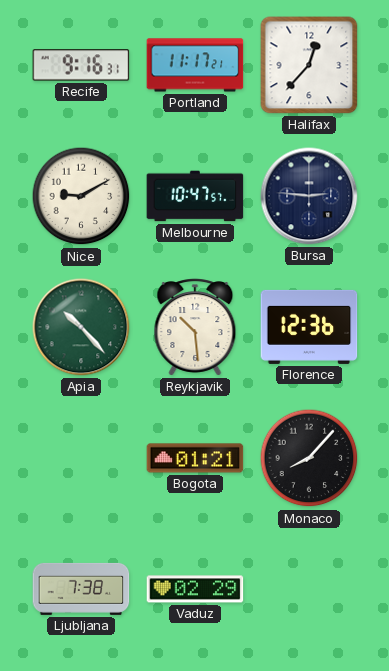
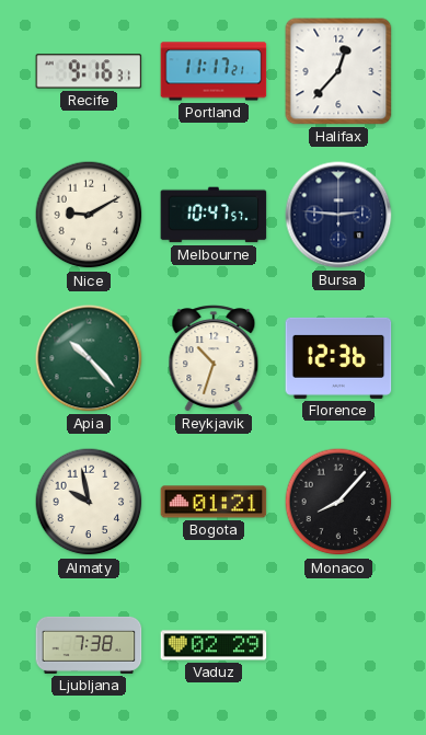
Reykjavik: 10:29 -> 10:33 (214, 358)
Almaty: none -> 9:58 (89, 502)
